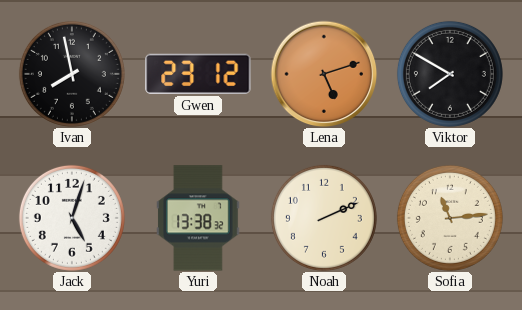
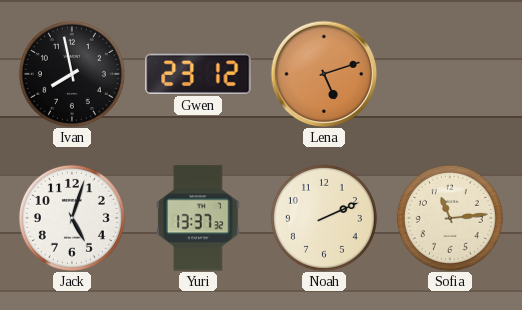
Viktor: 7:50 -> none (450, 74)
Yuri: 13:38 -> 13:37 (198, 218)
